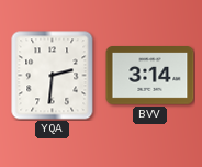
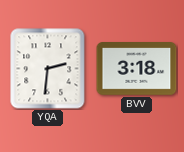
BVV: 3:14 -> 3:18 (137, 69)
